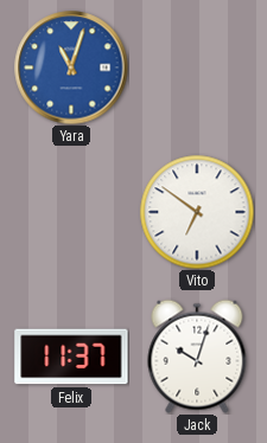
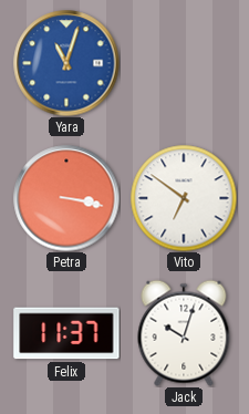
Petra: none -> 3:17 (66, 198)
